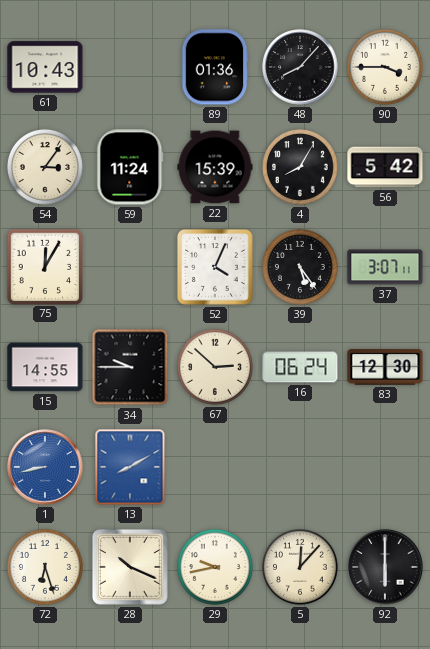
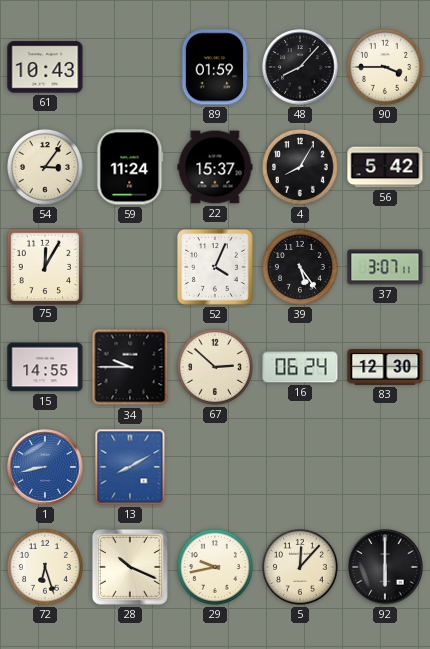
89: 01:36 -> 01:59 (215, 67)
22: 15:39 -> 15:37 (215, 167)
